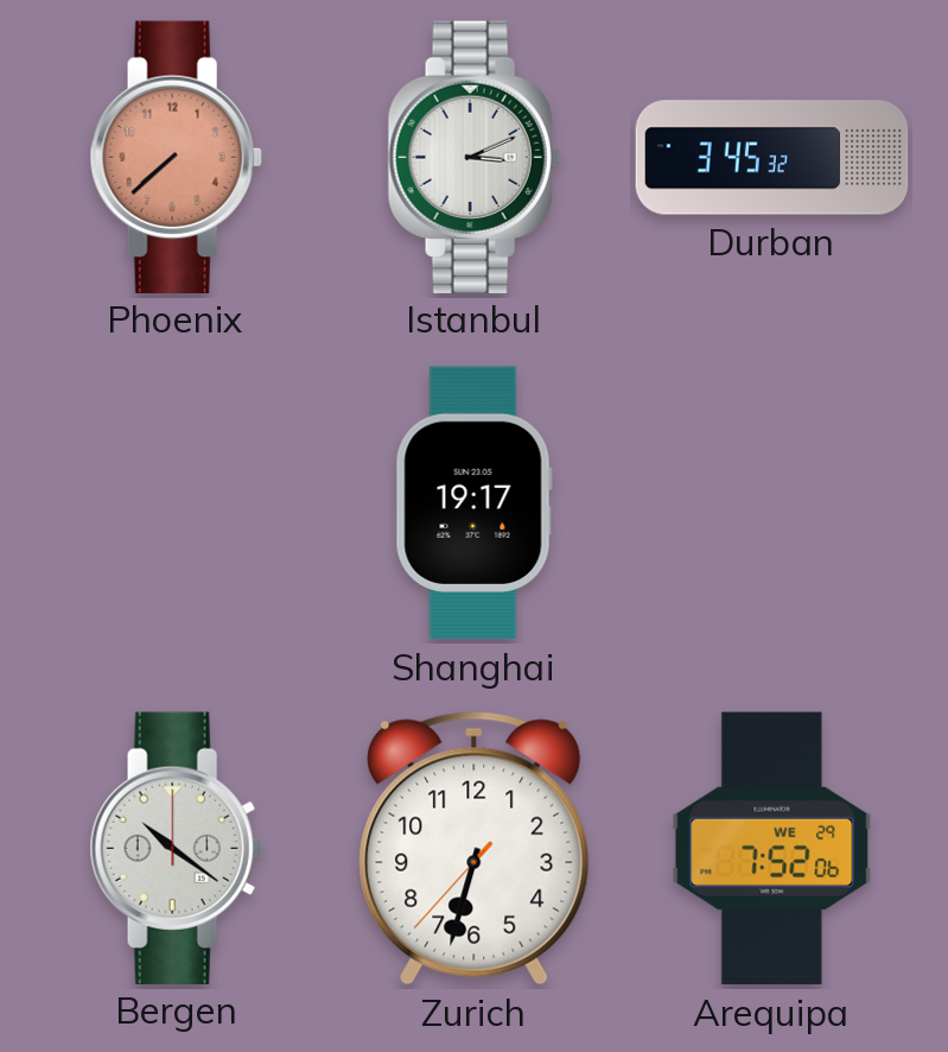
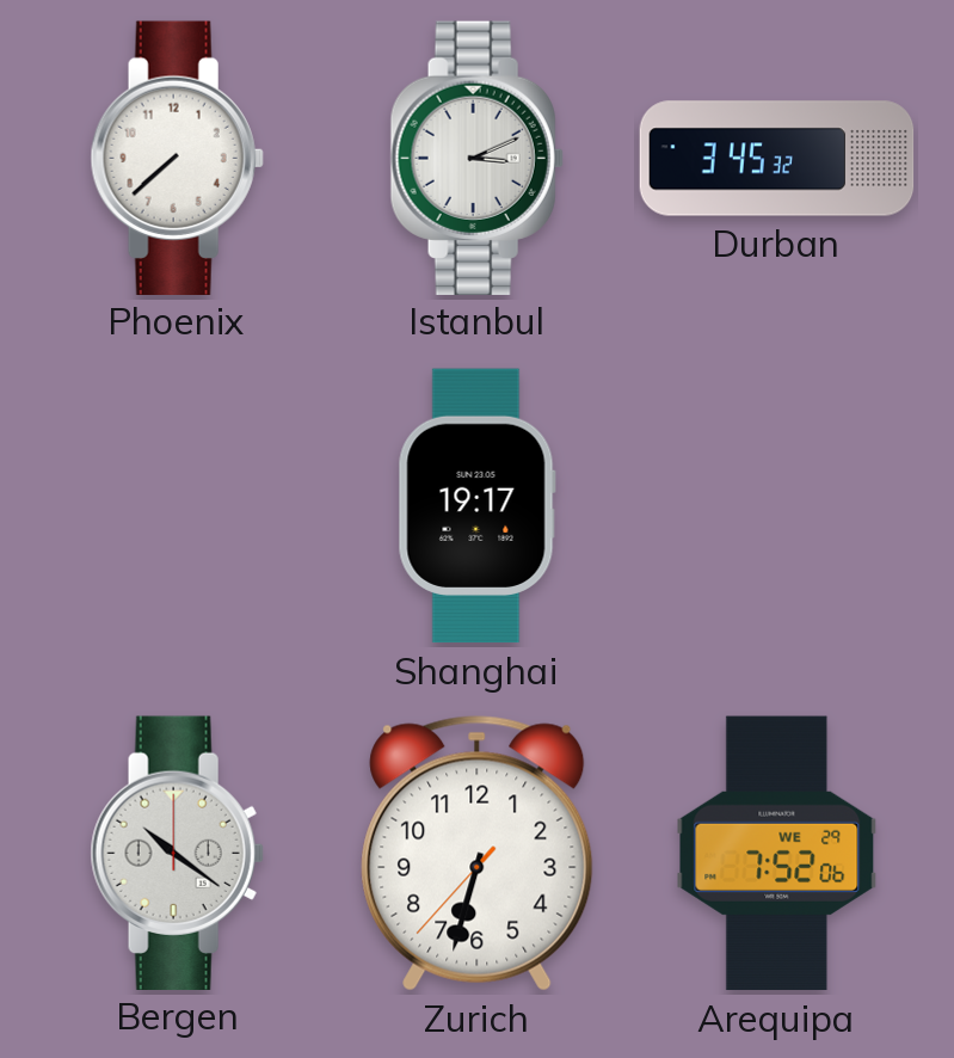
Phoenix dial: salmon -> white (177, 158)
